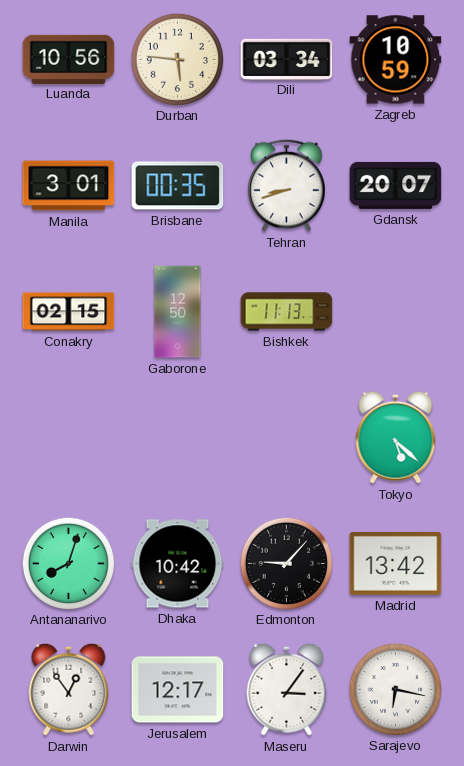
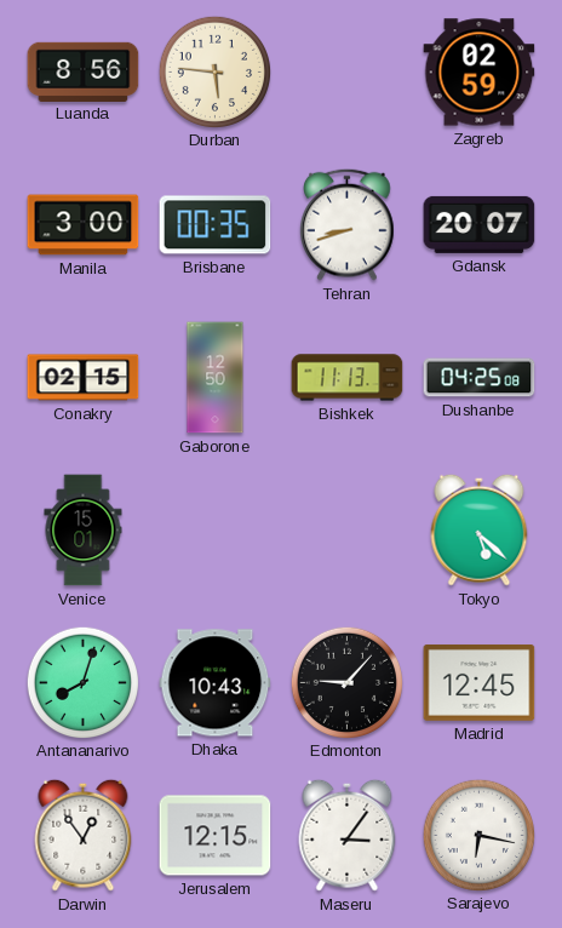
Luanda: 10:56 -> 8:56 (84, 71)
Dili: 03:34 -> none (287, 59)
Zagreb: 10:59 -> 02:59 (480, 73)
Manila: 3:01 -> 3:00 (84, 225)
Dushanbe: none -> 04:25 (480, 378)
Venice: none -> 15:01 (84, 531)
Dhaka: 10:42 -> 10:43 (216, 683)
Madrid: 13:42 -> 12:45 (480, 682)
Jerusalem: 12:17 -> 12:15 (216, 836)
